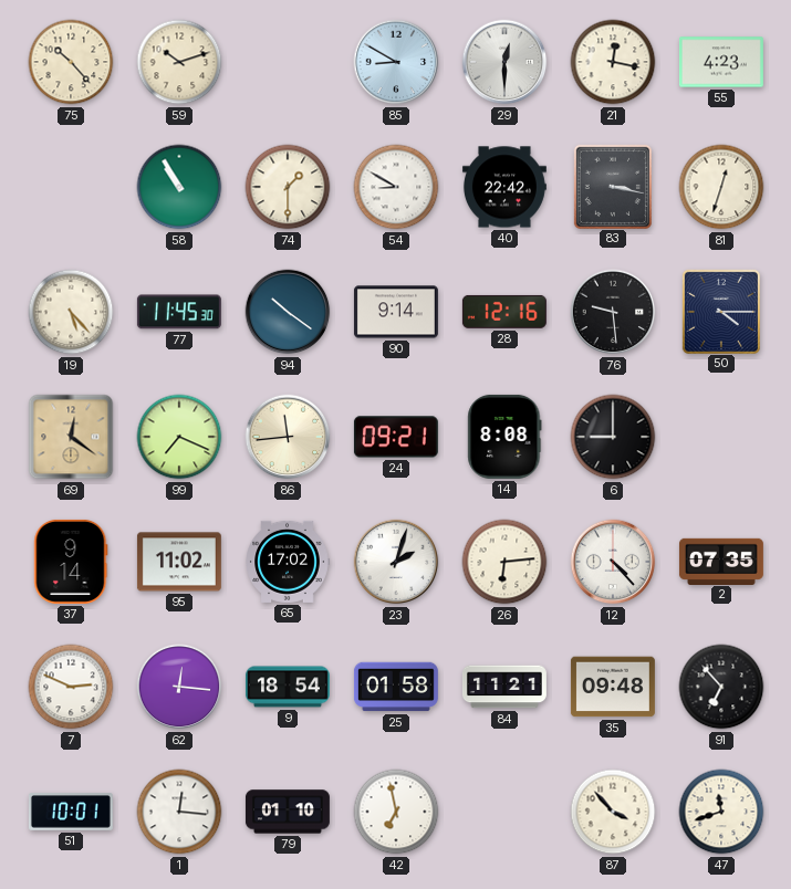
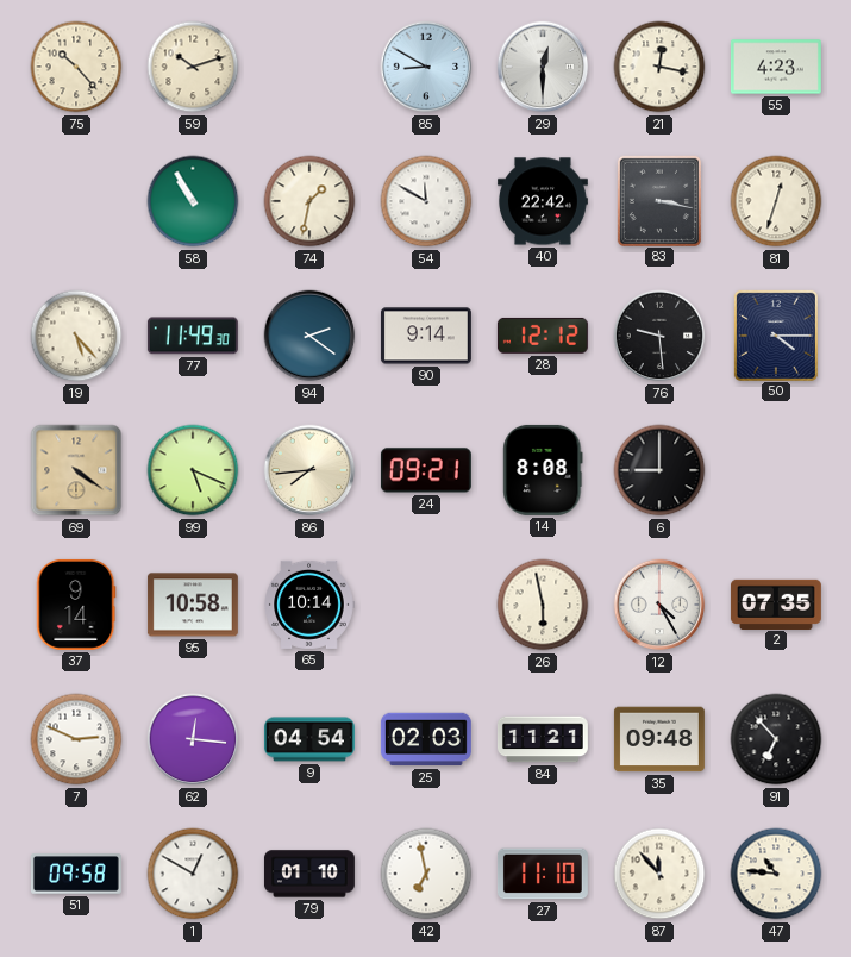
74: 1:30 -> 1:32 (309, 201)
54: 8:50 -> 11:50 (426, 201)
77: 11:45 -> 11:49 (193, 336)
94: 10:21 -> 2:21 (309, 336)
28: 12:16 -> 12:12 (543, 336)
69: 12:21 -> 4:21 (76, 470)
99: 7:19 -> 5:19 (193, 470)
86: 11:44 -> 7:44 (309, 470)
95: 11:02 -> 10:58 (193, 605)
65: 17:02 -> 10:14 (309, 605)
23: 2:03 -> none (396, 562)
26: 6:14 -> 5:58 (543, 605)
12: 4:23 -> 4:25 (659, 605)
9: 18:54 -> 04:54 (309, 739)
25: 01:58 -> 02:03 (426, 739)
51: 10:01 -> 09:58 (76, 874)
1: 12:16 -> 12:50 (193, 874)
27: none -> 11:10 (543, 874)
87: 3:53 -> 11:53 (659, 874)
47: 11:42 -> 10:46 (776, 874)
